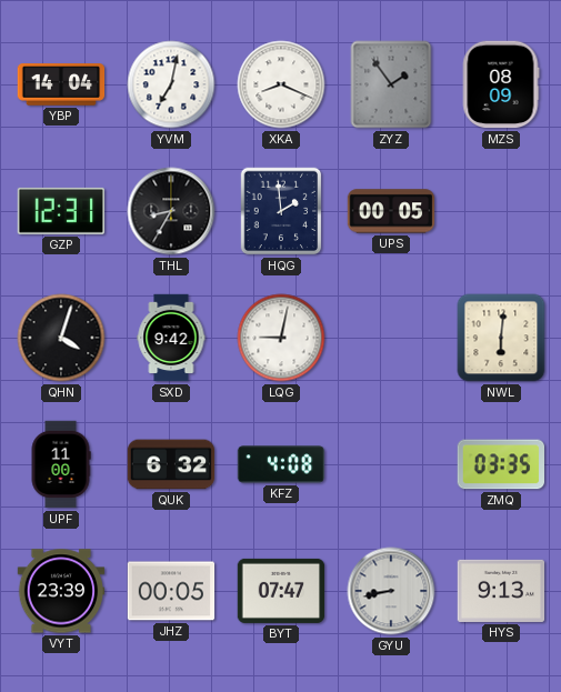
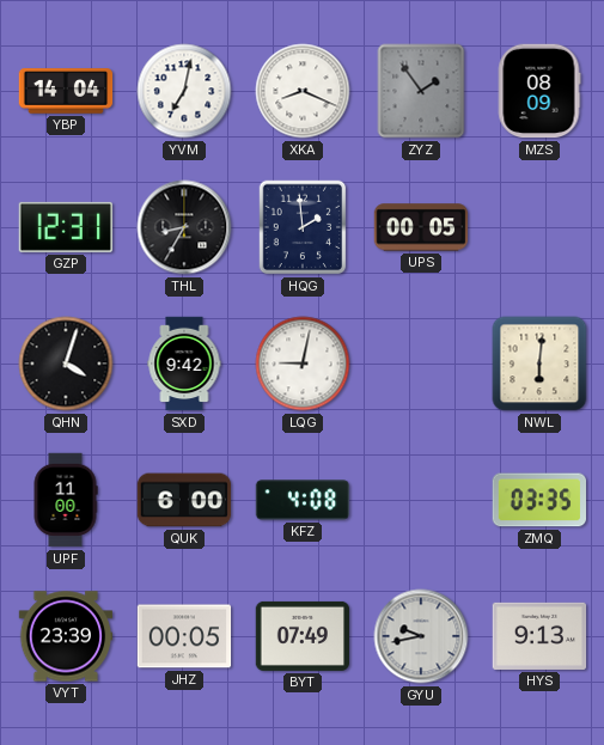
QUK: 6:32 -> 6:00 (184, 500)
BYT: 07:47 -> 07:49 (303, 636)
GYU: 8:43 -> 9:43 (421, 636)
